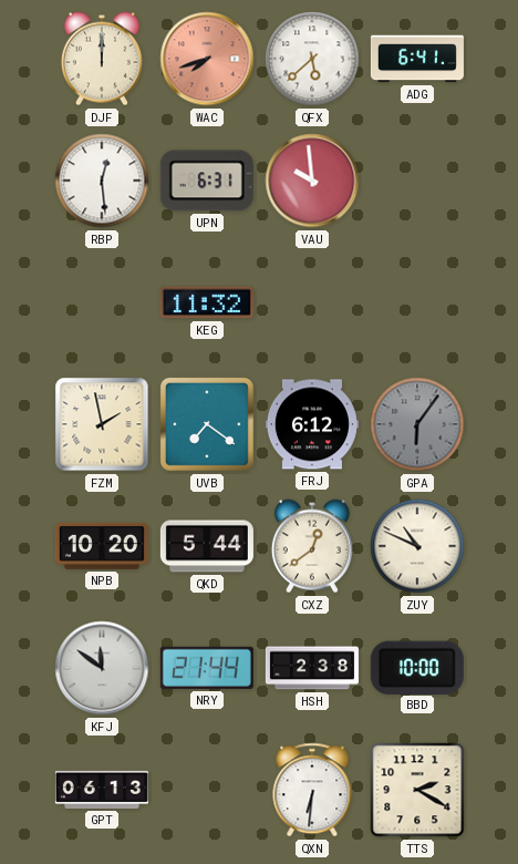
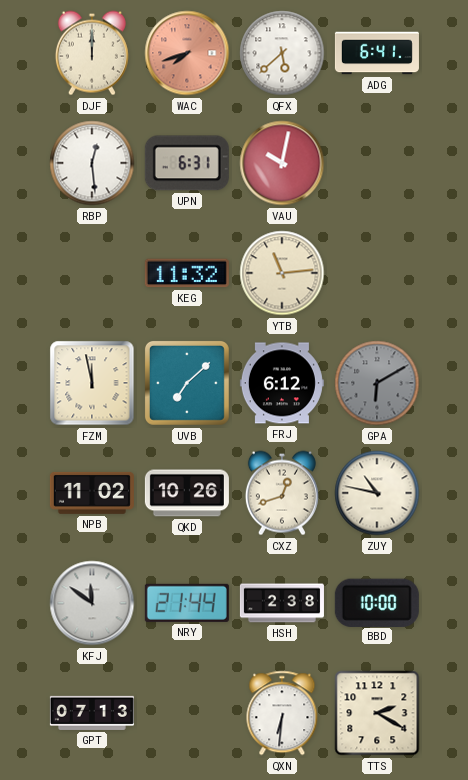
VAU: 9:59 -> 10:02 (282, 163)
YTB: none -> 11:14 (282, 273)
FZM: 1:58 -> 11:58 (92, 383)
UVB: 7:21 -> 7:08 (187, 383)
GPA: 6:06 -> 6:10 (377, 383)
NPB: 10:20 -> 11:02 (92, 493)
QKD: 5:44 -> 10:26 (187, 493)
CXZ: 12:39 -> 12:42 (282, 493)
ZUY: 10:49 -> 10:47 (377, 493)
GPT: 06:13 -> 07:13 (92, 713)
